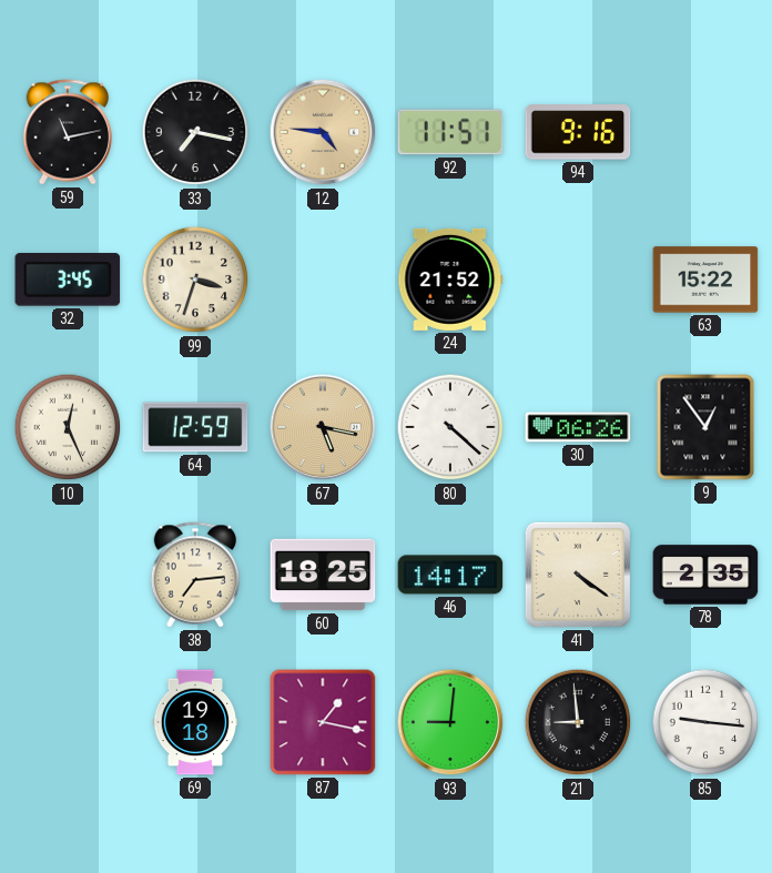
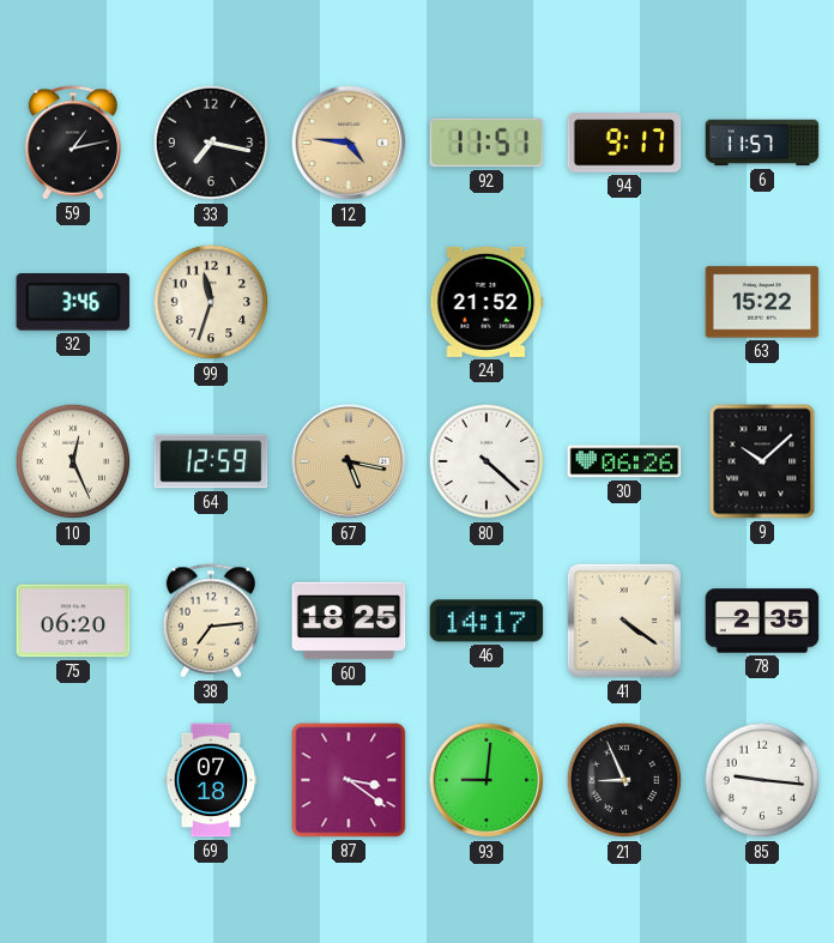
59: 11:13 -> 1:13 (72, 143)
94: 9:16 -> 9:17 (624, 143)
6: none -> 11:57 (762, 143)
32: 3:45 -> 3:46 (73, 303)
99: 3:33 -> 11:33 (211, 302)
9: 12:54 -> 10:08 (762, 461)
75: none -> 06:20 (73, 621)
69: 19:18 -> 07:18 (211, 780)
87: 1:17 -> 3:21 (349, 780)
21: 8:59 -> 8:56 (624, 780)
